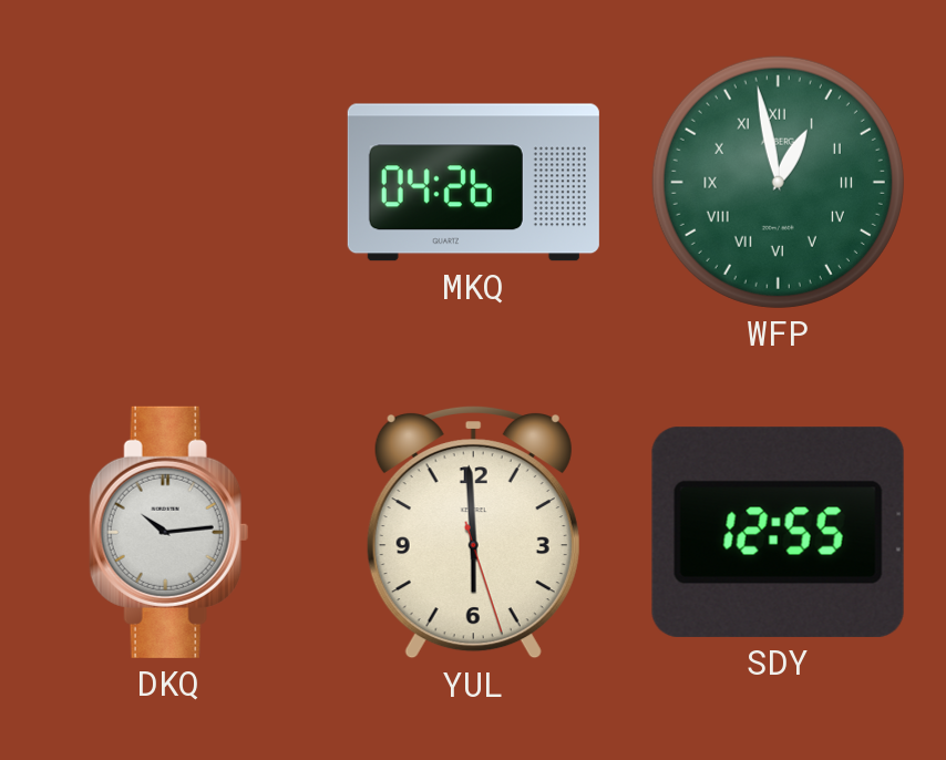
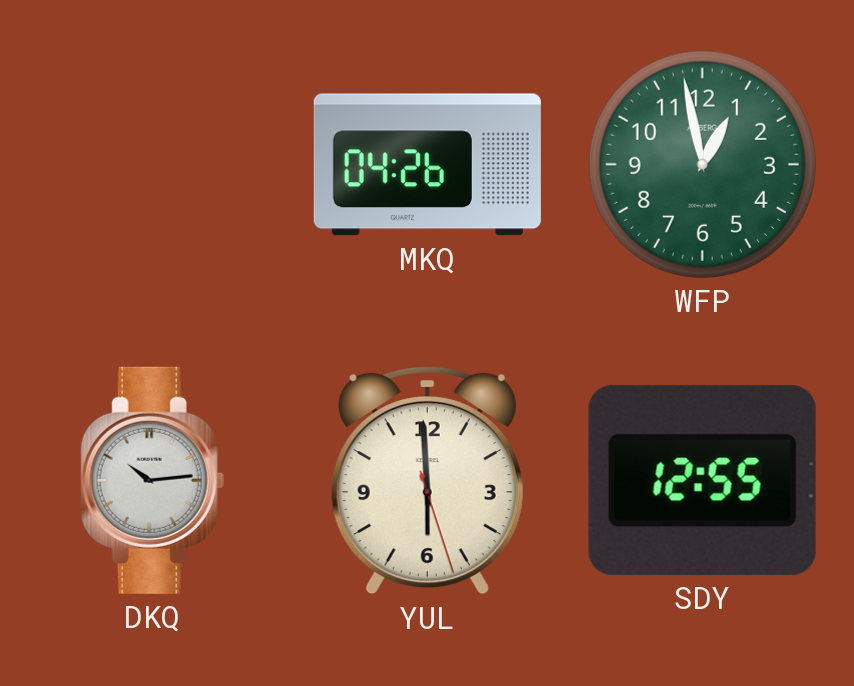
WFP numerals: Roman -> Arabic (702, 164)
